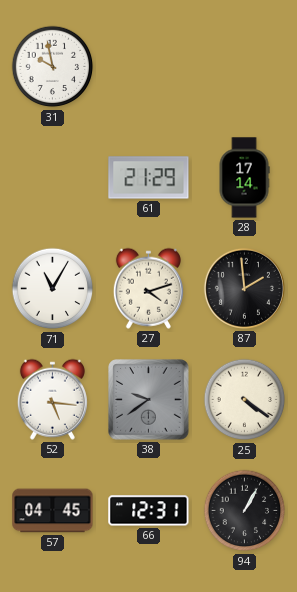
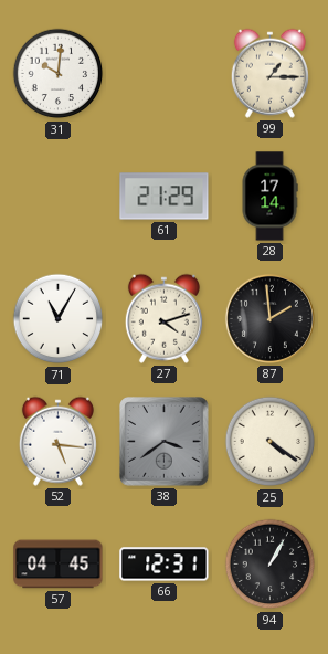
31: 9:58 -> 10:01 (59, 74)
99: none -> 1:15 (269, 73)
38: 9:39 -> 3:39 (165, 442)
